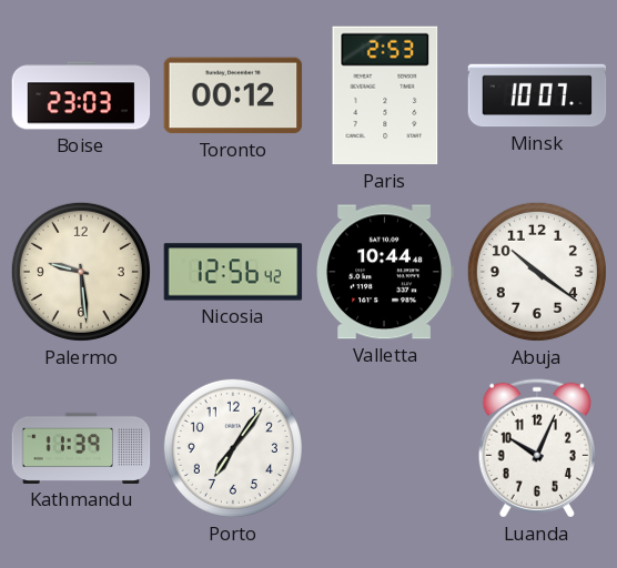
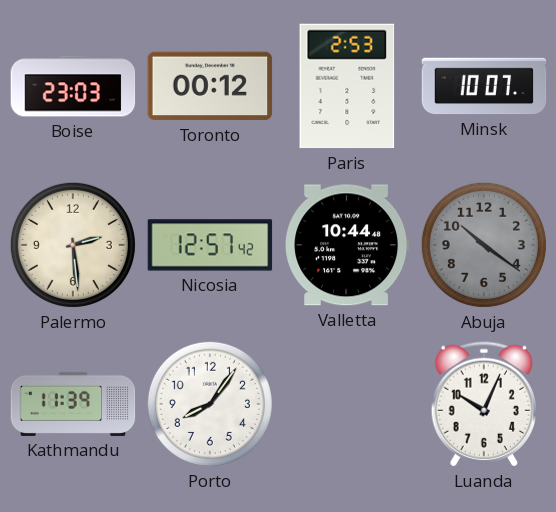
Palermo: 9:29 -> 2:29 (73, 245)
Nicosia: 12:56 -> 12:57 (210, 245)
Abuja dial: white -> grey (484, 245)
Porto: 7:06 -> 8:06 (210, 404)
